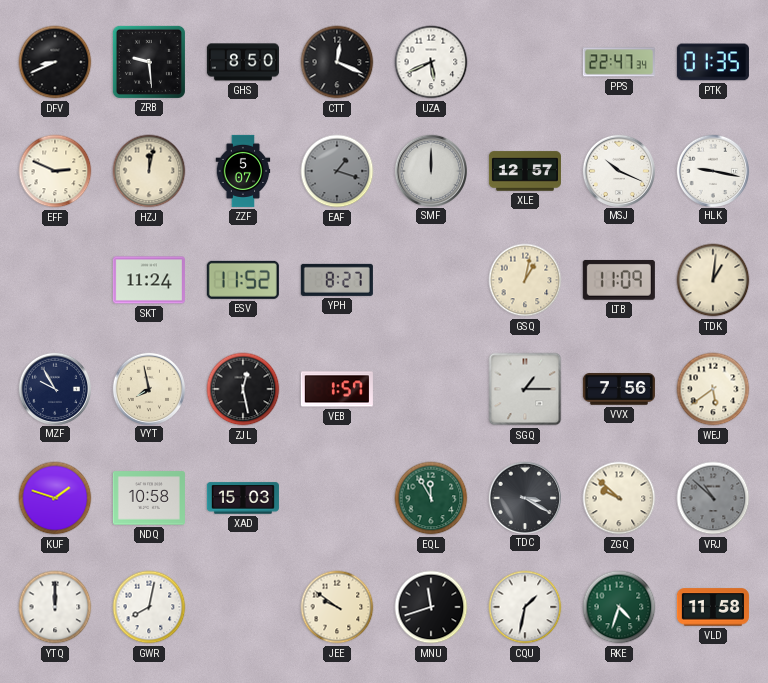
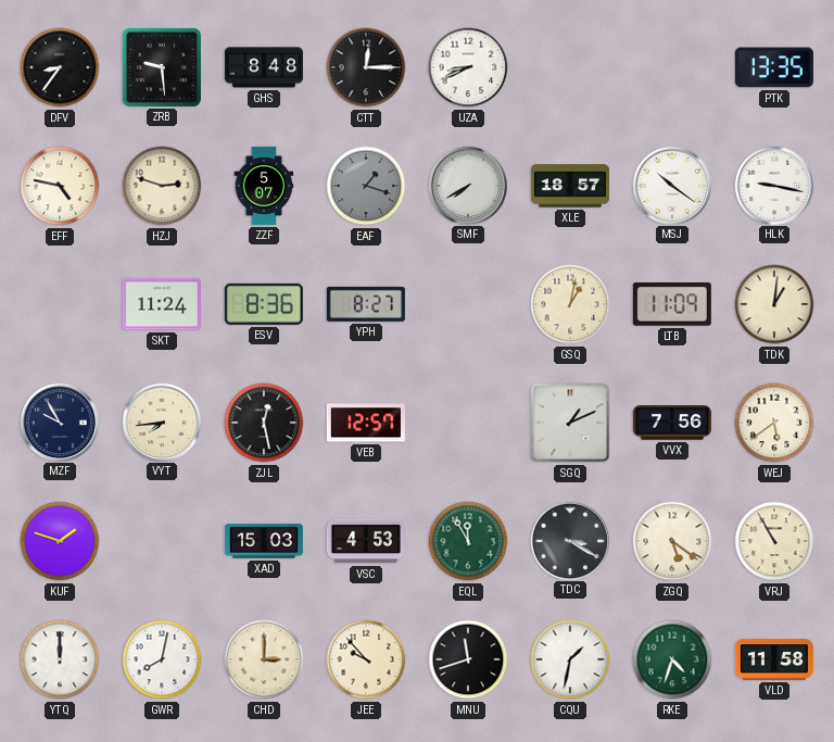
DFV: 8:41 -> 8:36 (60, 67)
GHS: 8:50 -> 8:48 (264, 67)
CTT: 12:19 -> 12:15 (366, 67)
UZA: 5:41 -> 8:41 (468, 67)
PPS: 22:47 -> none (619, 62)
PTK: 01:35 -> 13:35 (774, 67)
EFF: 2:49 -> 4:47 (60, 186)
HZJ: 12:02 -> 2:48 (162, 186)
SMF: 12:00 -> 7:40 (467, 185)
XLE: 12:57 -> 18:57 (570, 186)
MSJ: 10:19 -> 10:21 (671, 185)
ESV: 11:52 -> 8:36 (264, 304)
VYT: 7:58 -> 7:44 (161, 422)
VEB: 1:57 -> 12:57 (366, 423)
SGQ: 1:15 -> 1:11 (570, 423)
NDQ: 10:58 -> none (149, 498)
VSC: none -> 4:53 (366, 541)
ZGQ: 9:52 -> 5:21 (672, 541)
VRJ: 10:52 -> 10:55 (774, 541)
VRJ dial: grey -> cream (774, 541)
CHD: none -> 3:00 (264, 659)
JEE: 9:51 -> 9:53 (366, 659)
